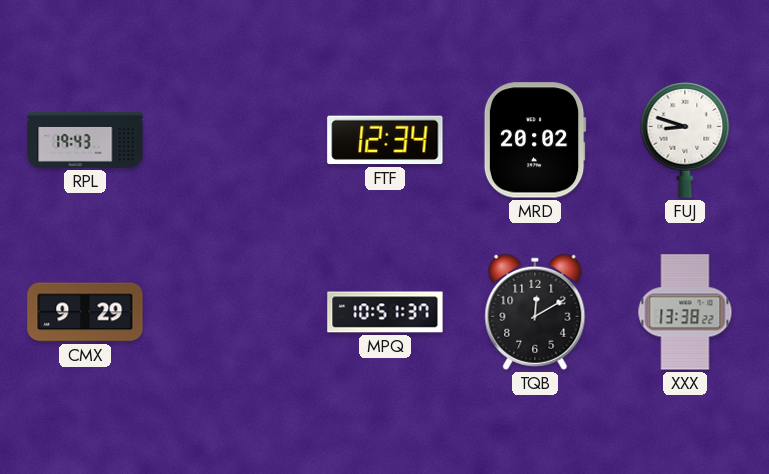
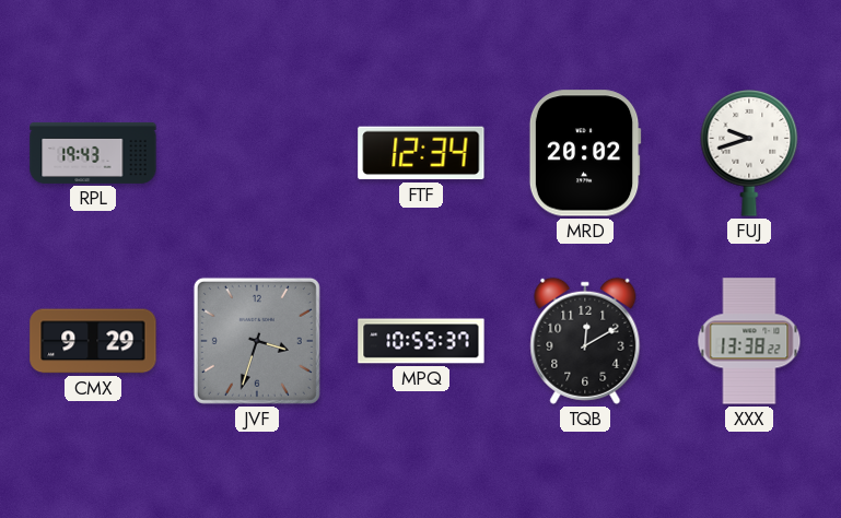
FUJ: 8:48 -> 9:42 (749, 154)
JVF: none -> 3:33 (257, 341)
MPQ: 10:51 -> 10:55 (421, 341)
